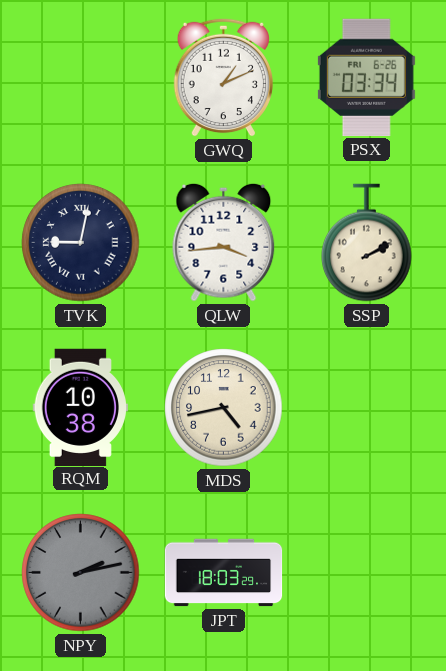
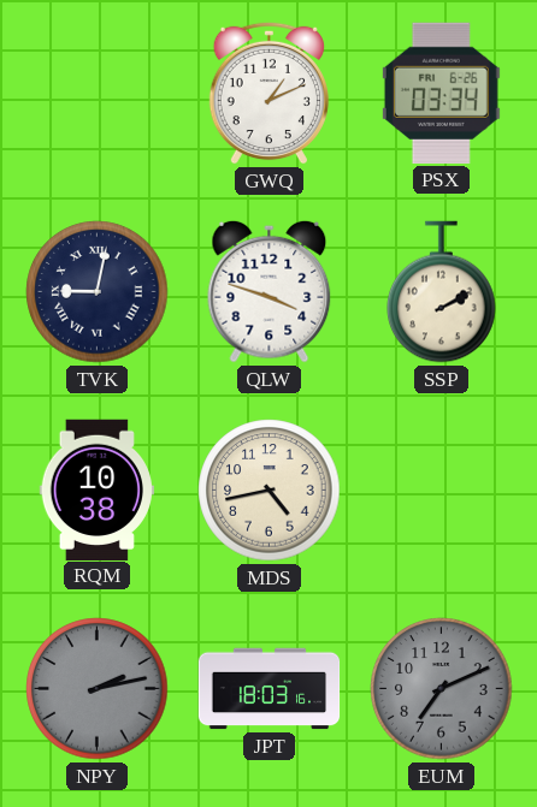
QLW: 3:44 -> 3:48 (270, 291)
JPT: 18:03:29 -> 18:03:16 (270, 689)
EUM: none -> 7:11 (442, 689)
